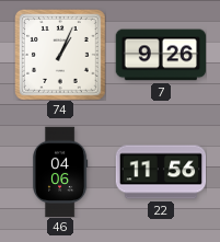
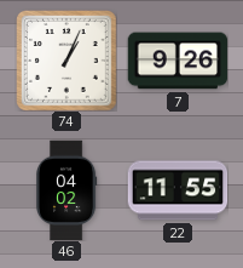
46: 04:06 -> 04:02 (68, 190)
22: 11:56 -> 11:55 (178, 190)
